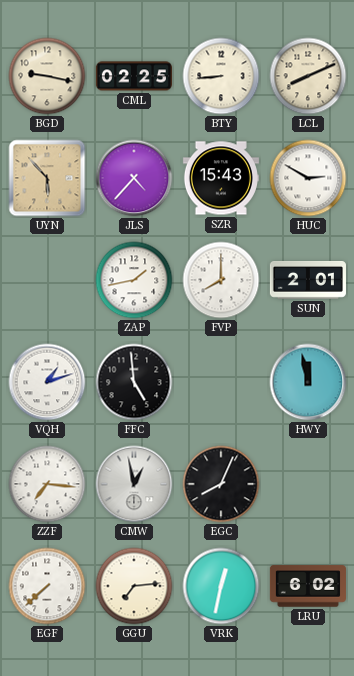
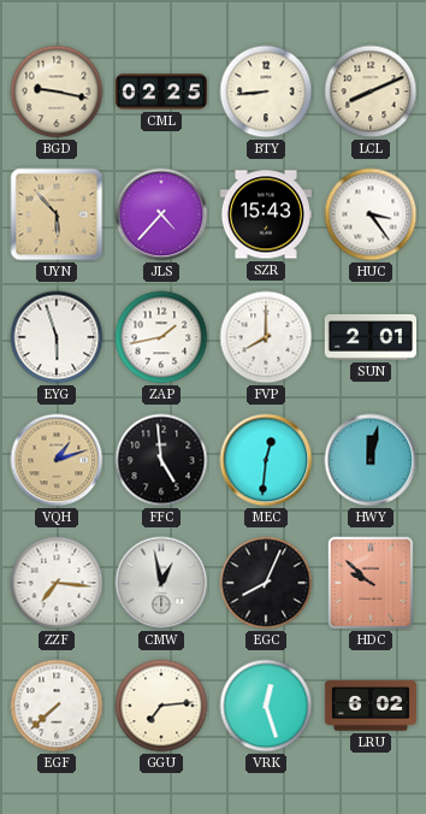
HUC: 2:50 -> 3:24 (371, 214)
EYG: none -> 5:57 (57, 337)
VQH dial: white -> champagne (57, 460)
MEC: none -> 12:31 (266, 460)
HWY: 11:58 -> 12:02 (371, 460)
HDC: none -> 9:52 (371, 583)
VRK: 12:32 -> 12:27 (266, 706)
